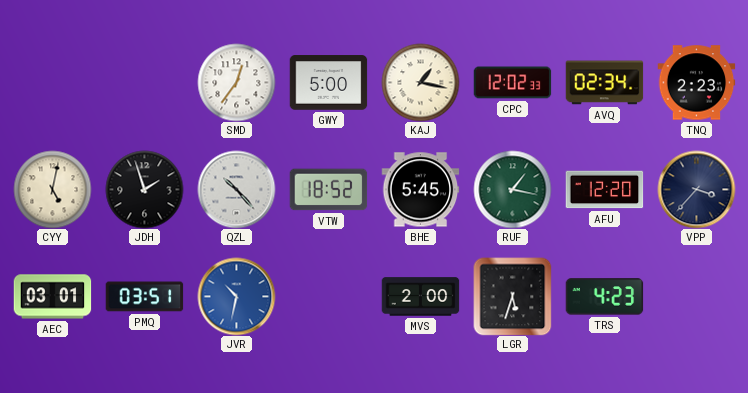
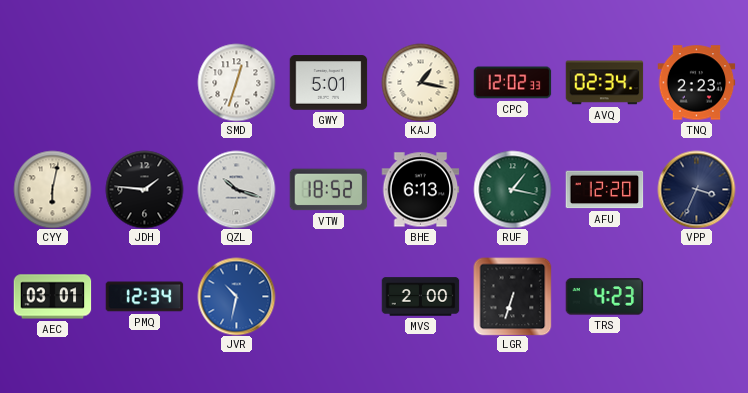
SMD: 12:36 -> 12:33 (236, 82)
GWY: 5:00 -> 5:01 (328, 83)
CYY: 5:02 -> 6:02 (52, 189)
JDH: 1:57 -> 1:46 (144, 189)
QZL: 10:23 -> 10:18 (236, 189)
BHE: 5:45 -> 6:13 (420, 190)
VPP: 3:37 -> 3:34 (696, 189)
PMQ: 03:51 -> 12:34 (144, 297)
LGR: 5:33 -> 6:33 (512, 296)
